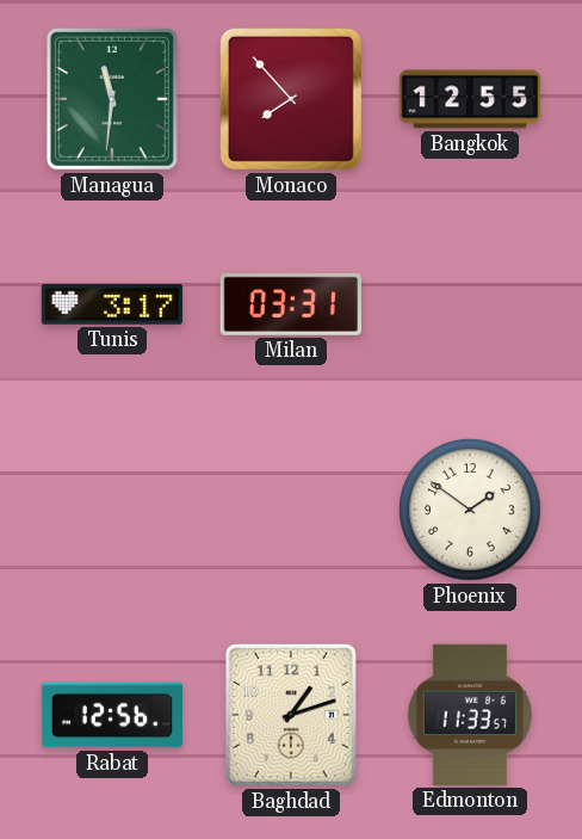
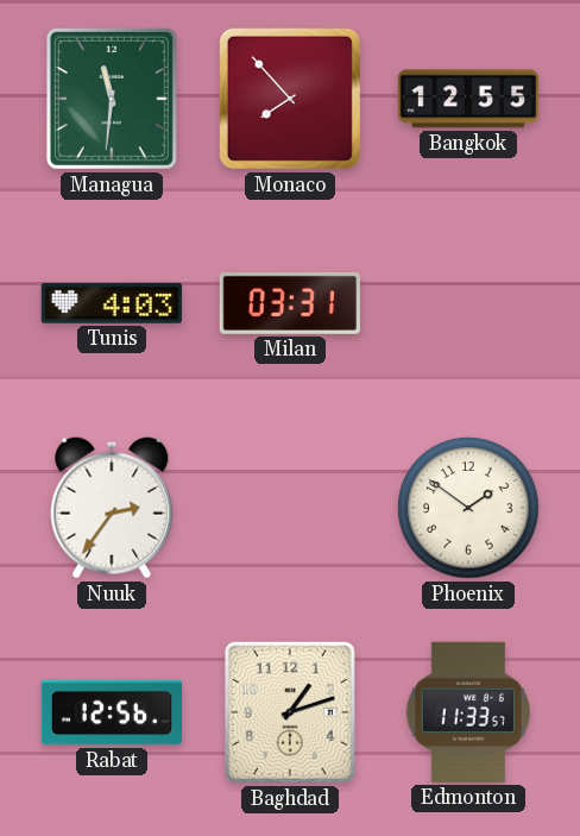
Tunis: 3:17 -> 4:03 (112, 304)
Nuuk: none -> 2:36 (112, 508)
